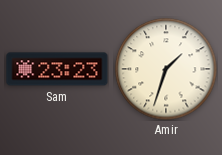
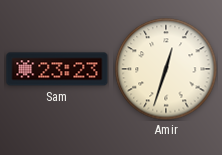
Amir: 1:33 -> 12:33 (166, 69)
